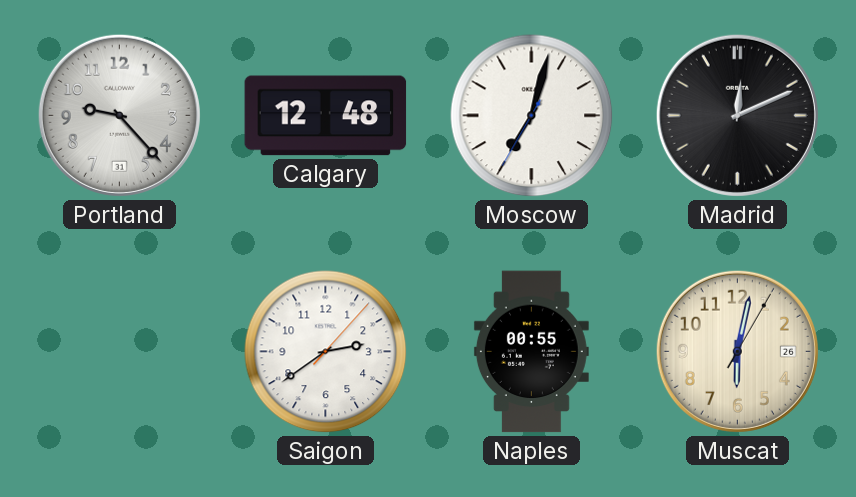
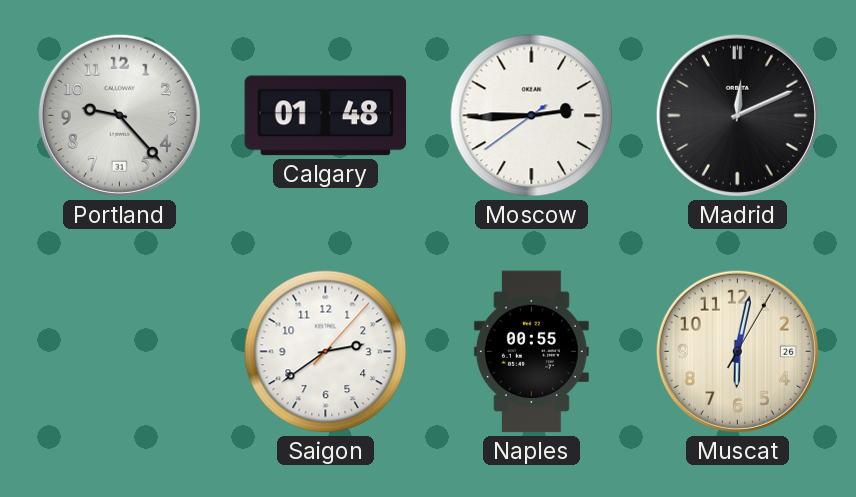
Calgary: 12:48 -> 01:48 (326, 116)
Moscow: 7:02 -> 2:44 (532, 116)
